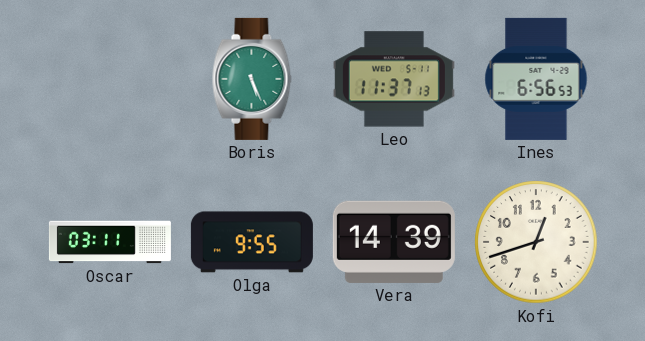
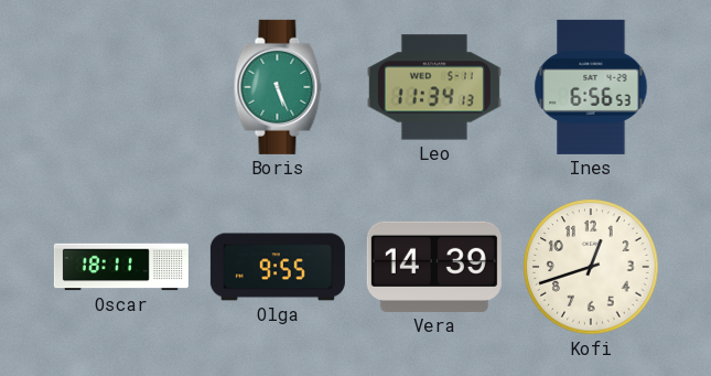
Leo: 11:37 -> 11:34 (434, 87)
Oscar: 03:11 -> 18:11 (121, 267)
